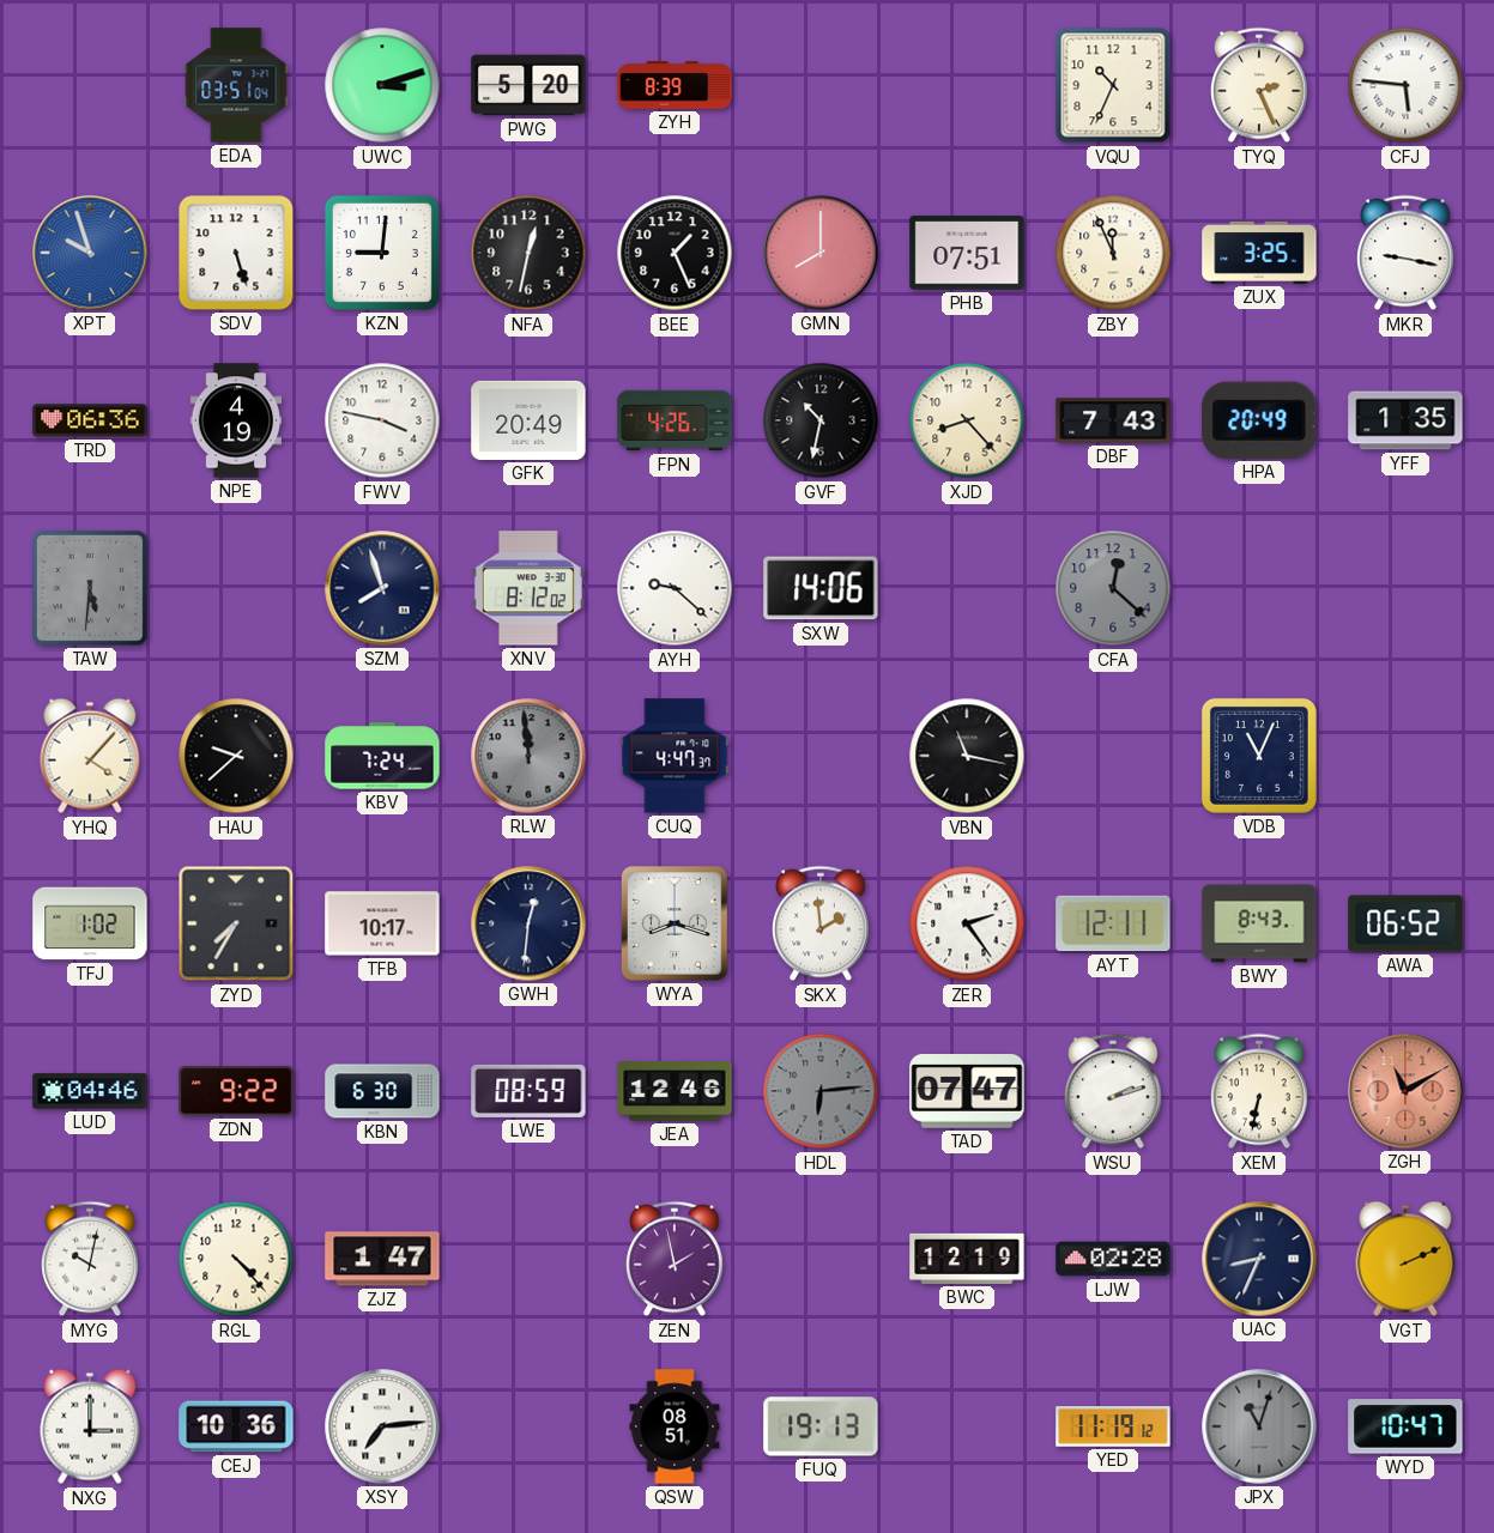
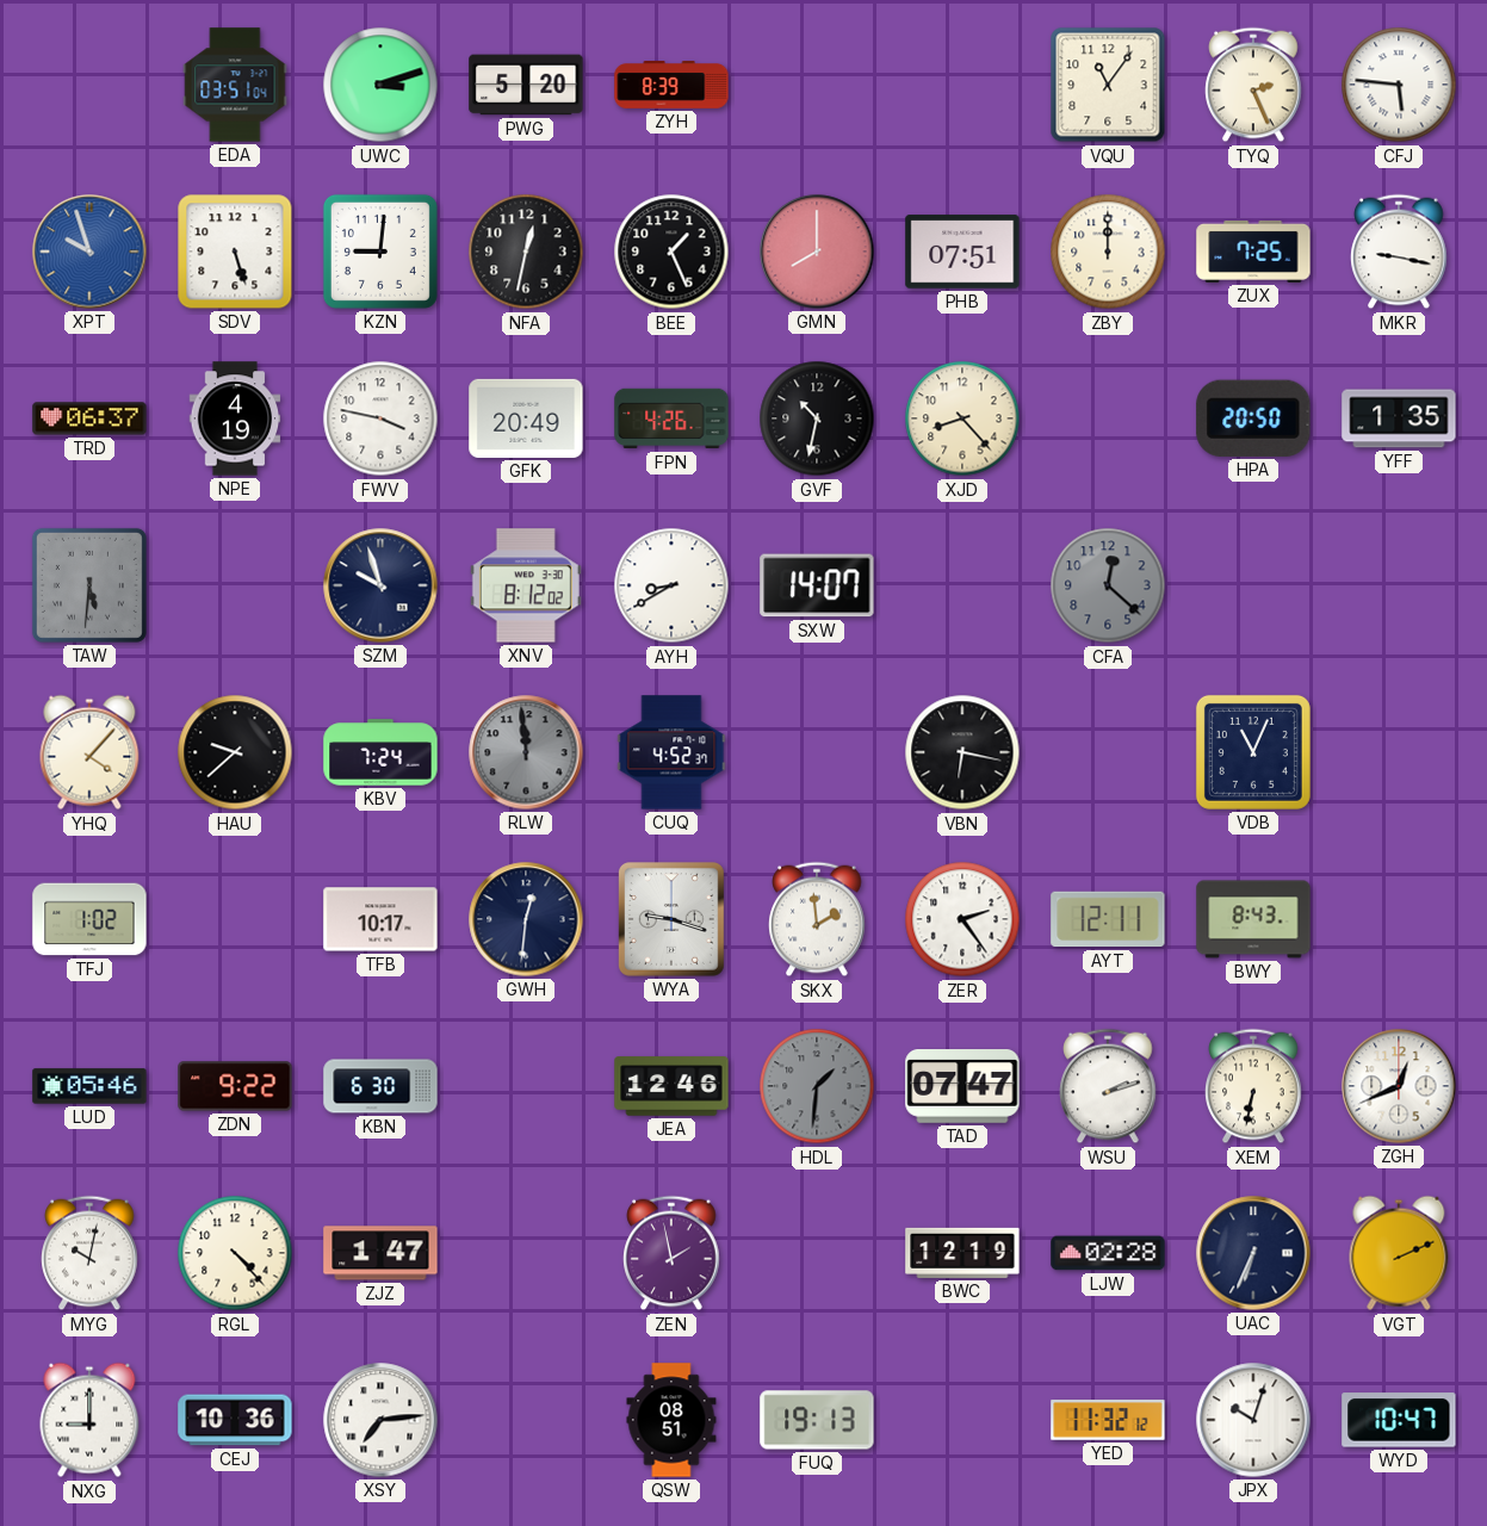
VQU: 10:34 -> 11:06 (1108, 85)
ZBY: 11:56 -> 12:00 (1108, 252)
ZUX: 3:25 -> 7:25 (1253, 252)
TRD: 06:36 -> 06:37 (89, 418)
DBF: 7:43 -> none (1113, 420)
HPA: 20:49 -> 20:50 (1253, 418)
SZM: 7:57 -> 9:57 (380, 585)
AYH: 9:22 -> 8:40 (671, 585)
SXW: 14:06 -> 14:07 (817, 585)
CUQ: 4:47 -> 4:52 (671, 752)
VBN: 11:17 -> 6:17 (962, 752)
ZYD: 7:35 -> none (236, 923)
WYA: 8:18 -> 9:18 (673, 920)
AWA: 06:52 -> none (1405, 923)
LUD: 04:46 -> 05:46 (89, 1086)
LWE: 08:59 -> none (528, 1091)
HDL: 6:14 -> 1:31 (817, 1086)
ZGH: 11:10 -> 12:41 (1399, 1086)
ZGH dial: salmon -> white (1399, 1086)
UAC: 8:34 -> 6:34 (1253, 1253)
NXG: 3:00 -> 9:00 (89, 1420)
YED: 11:19 -> 11:32 (1108, 1420)
JPX: 11:03 -> 10:03 (1253, 1420)
JPX dial: grey -> white (1253, 1420)
